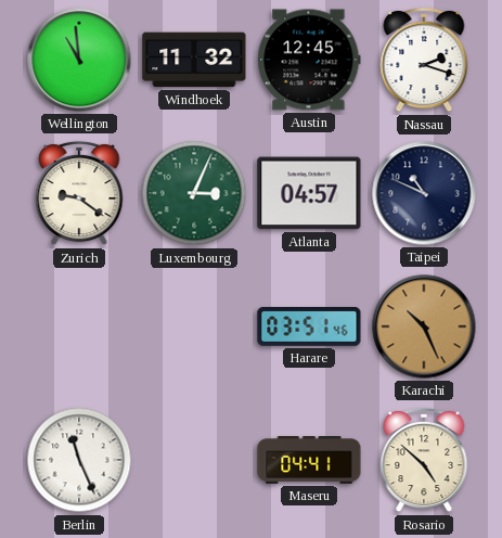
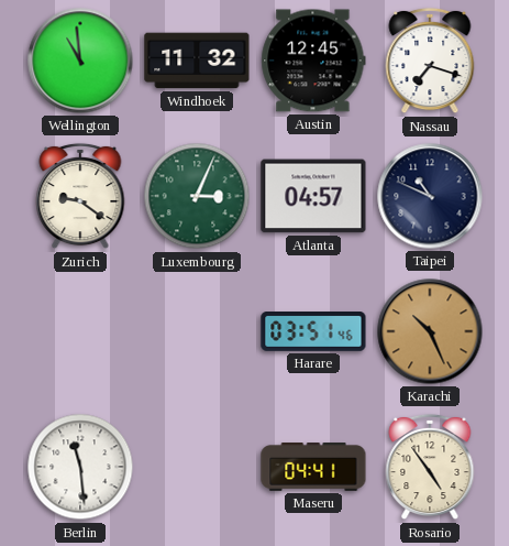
Nassau: 2:18 -> 7:18 (430, 61)
Berlin: 11:26 -> 11:29 (80, 467)
Rosario: 4:52 -> 4:54 (430, 467)
